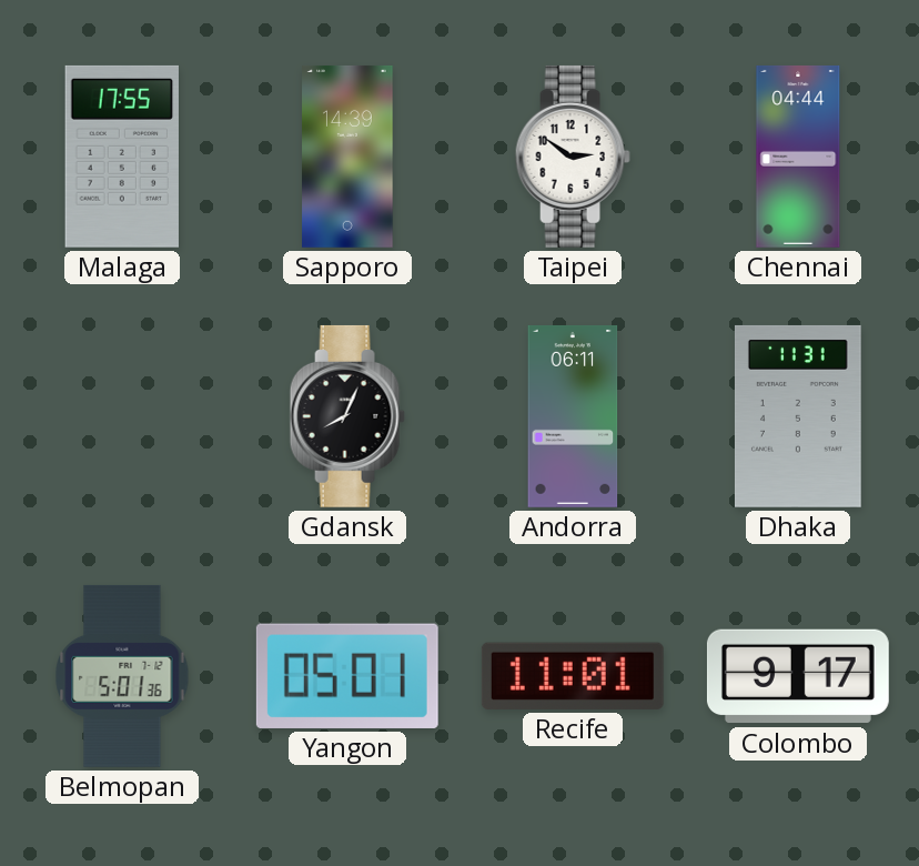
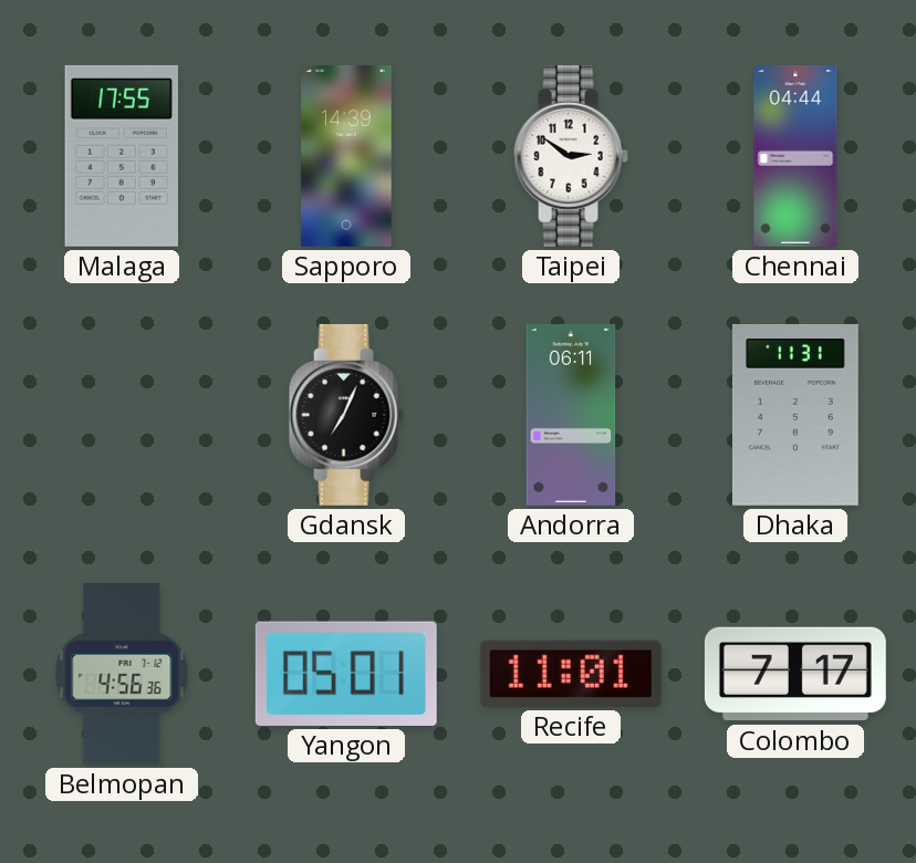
Gdansk: 8:04 -> 7:04 (346, 415)
Belmopan: 5:01 -> 4:56 (122, 674)
Colombo: 9:17 -> 7:17 (795, 674)
